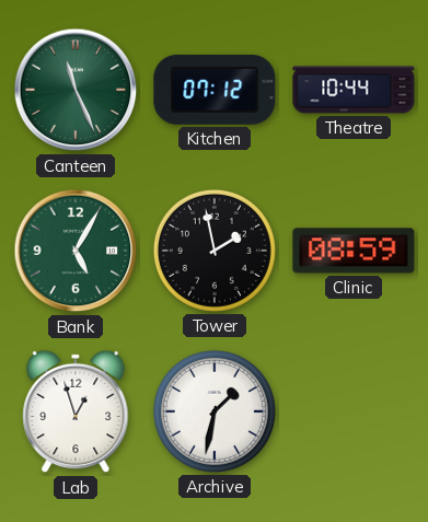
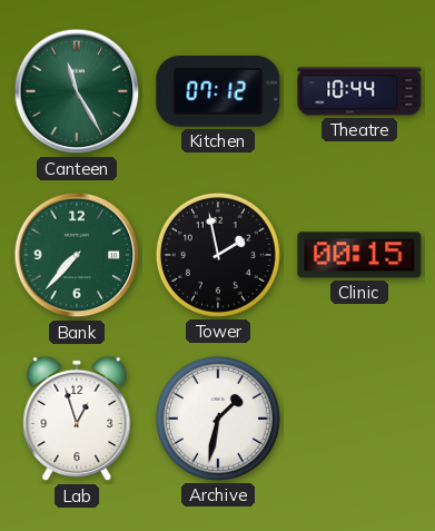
Canteen: 11:26 -> 11:25 (77, 91)
Bank: 5:05 -> 7:37 (77, 255)
Clinic: 08:59 -> 00:15 (359, 255)
